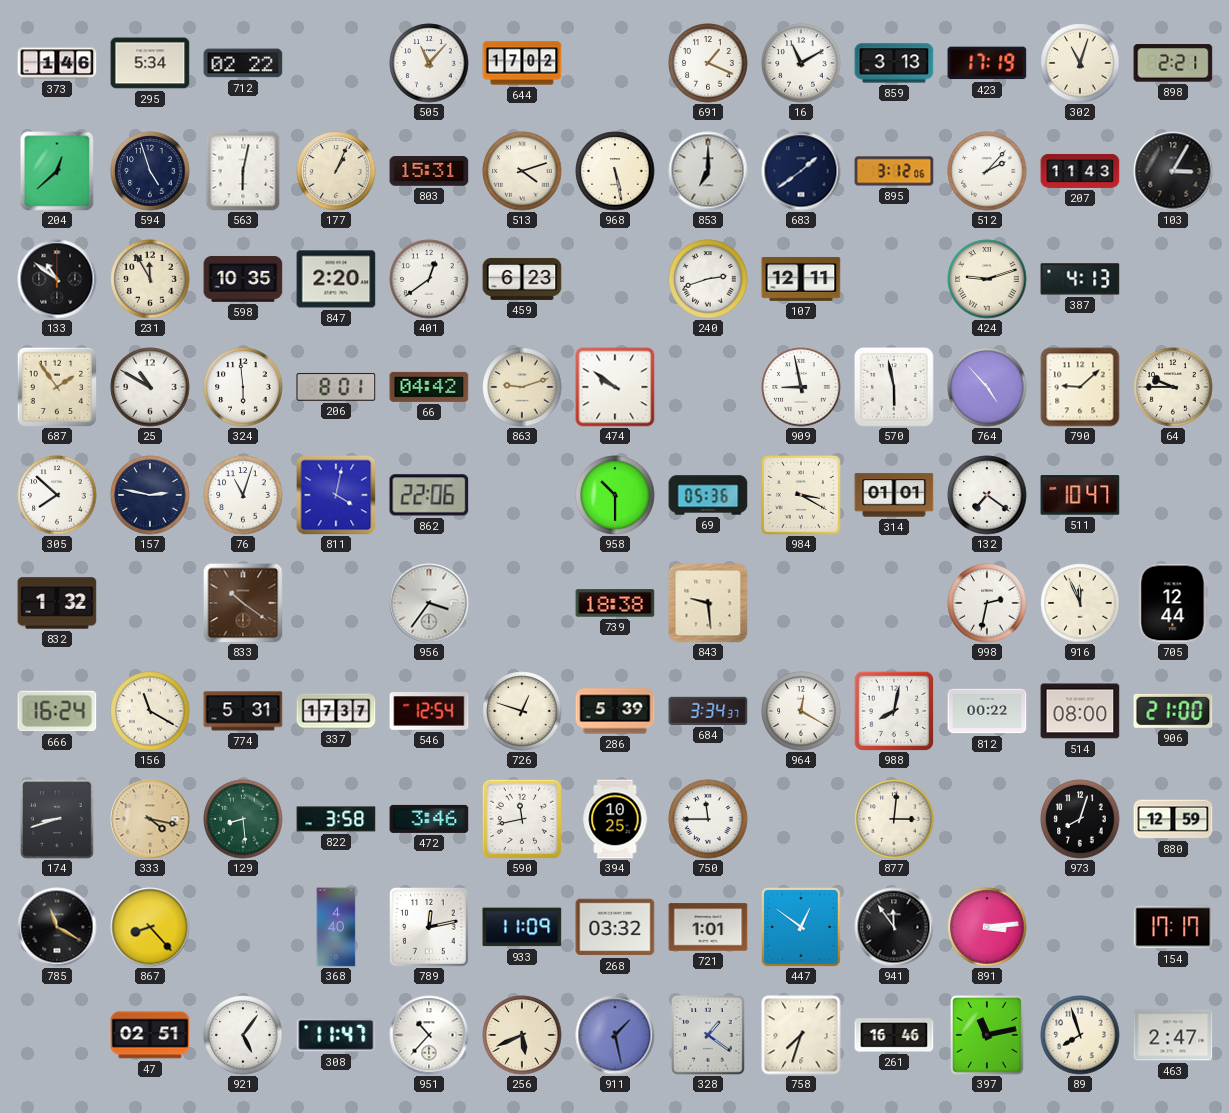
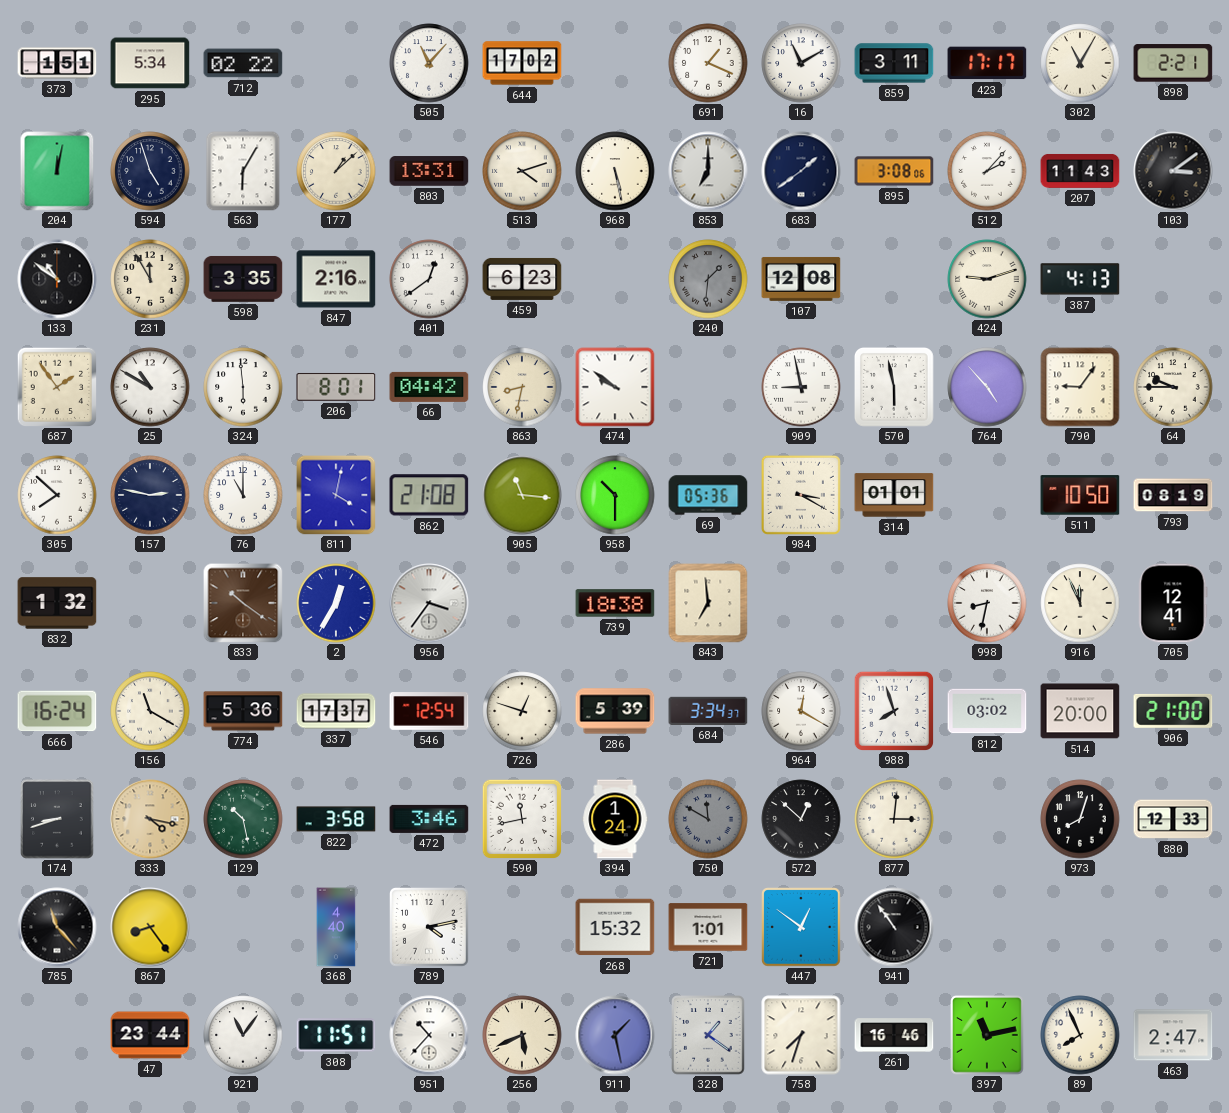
373: 1:46 -> 1:51 (57, 63)
859: 3:13 -> 3:11 (894, 63)
423: 17:19 -> 17:17 (987, 63)
302: 11:03 -> 11:05 (1080, 63)
204: 12:38 -> 12:02 (57, 171)
563: 6:02 -> 6:05 (243, 171)
177: 1:04 -> 1:08 (336, 171)
803: 15:31 -> 13:31 (429, 171)
895: 3:12 -> 3:08 (894, 171)
103: 3:05 -> 3:09 (1173, 171)
598: 10:35 -> 3:35 (243, 279)
847: 2:20 -> 2:16 (336, 279)
240: 2:42 -> 1:31 (708, 279)
240 dial: white -> grey (708, 279)
107: 12:11 -> 12:08 (801, 279)
863: 9:12 -> 8:32 (522, 387)
790: 9:08 -> 9:06 (1080, 387)
76: 11:03 -> 11:00 (243, 495)
862: 22:06 -> 21:08 (429, 495)
905: none -> 11:16 (522, 495)
132: 7:21 -> none (987, 495)
511: 10:47 -> 10:50 (1080, 495)
793: none -> 08:19 (1173, 495)
2: none -> 12:35 (336, 603)
843: 9:29 -> 6:59 (708, 603)
998: 2:32 -> 8:32 (987, 603)
705: 12:44 -> 12:41 (1173, 603)
774: 5:31 -> 5:36 (243, 711)
988: 8:02 -> 7:57 (894, 711)
812: 00:22 -> 03:02 (987, 711)
514: 08:00 -> 20:00 (1080, 711)
129: 8:29 -> 10:28 (243, 819)
394: 10:25 -> 1:24 (615, 819)
750: 11:45 -> 11:50 (708, 819)
750 dial: white -> grey (708, 819)
572: none -> 12:52 (801, 819)
880: 12:59 -> 12:33 (1173, 819)
785: 11:20 -> 11:23 (57, 927)
867: 8:23 -> 8:24 (150, 927)
789: 12:13 -> 4:13 (429, 927)
933: 11:09 -> none (522, 927)
268: 03:32 -> 15:32 (615, 927)
941: 11:54 -> 10:54 (894, 927)
891: 3:14 -> none (987, 927)
154: 17:17 -> none (1173, 927)
47: 02:51 -> 23:44 (150, 1035)
921: 5:06 -> 11:06 (243, 1035)
308: 11:47 -> 11:51 (336, 1035)
89: 7:57 -> 7:56 (1080, 1035)
